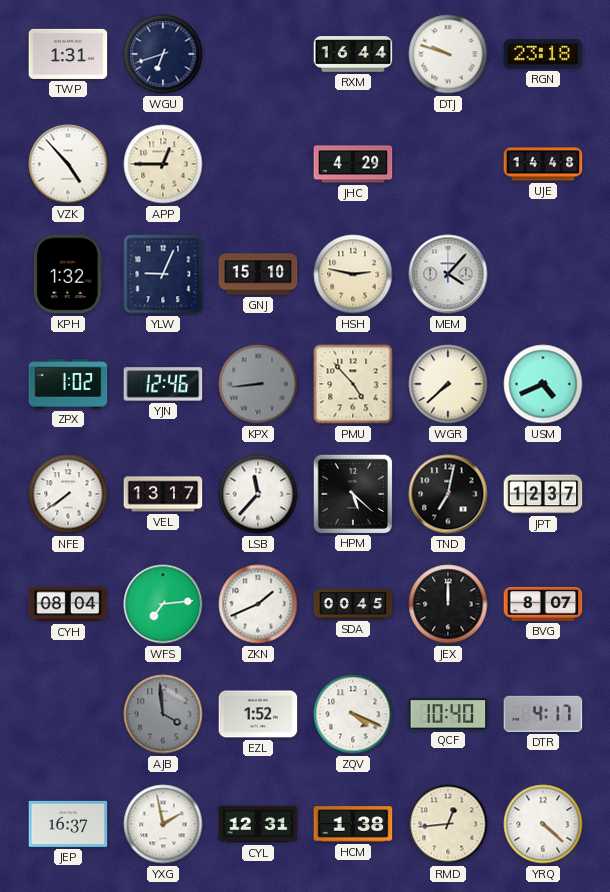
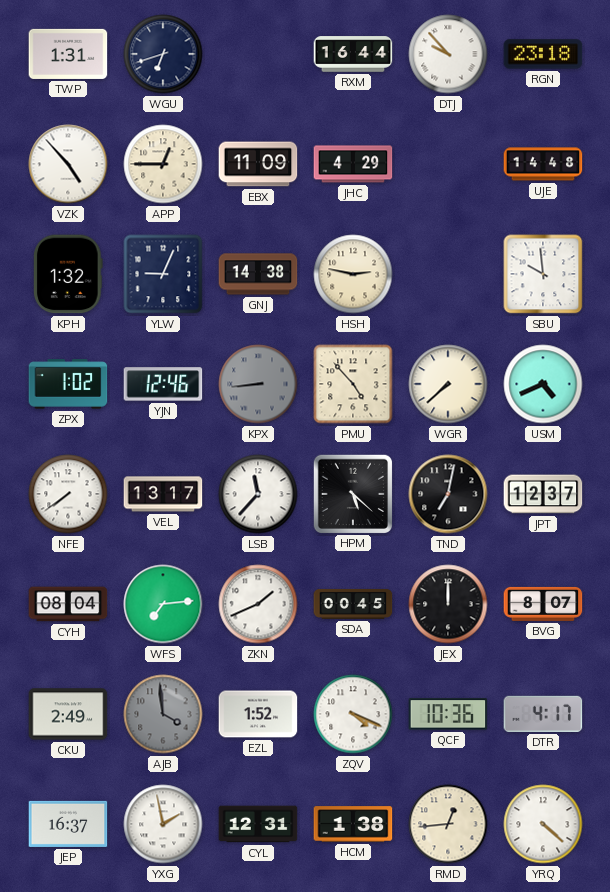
DTJ: 9:48 -> 9:53 (448, 54)
EBX: none -> 11:09 (258, 164)
GNJ: 15:10 -> 14:38 (258, 274)
MEM: 4:07 -> none (448, 274)
SBU: none -> 9:59 (543, 274)
CKU: none -> 2:49 (68, 714)
QCF: 10:40 -> 10:36 (448, 714)
